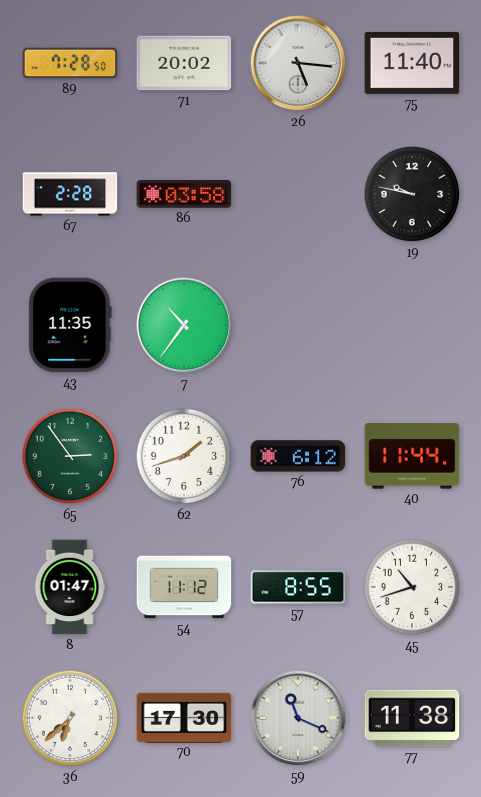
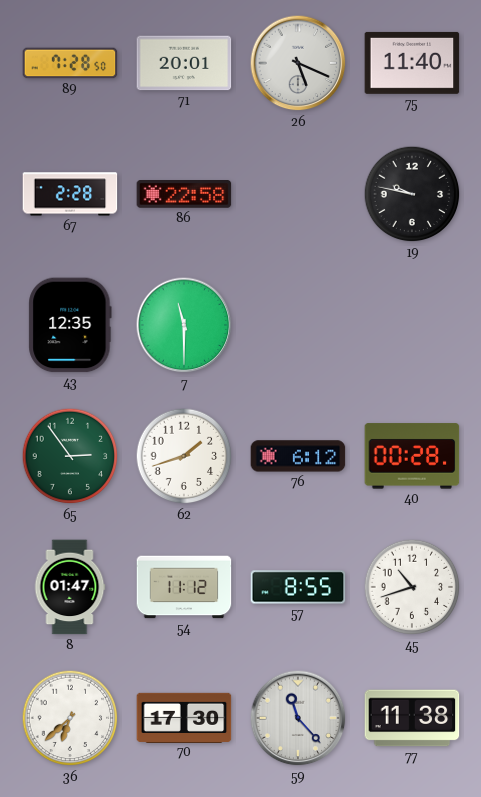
71: 20:02 -> 20:01 (184, 63)
26: 5:16 -> 5:19 (298, 63)
86: 03:58 -> 22:58 (184, 194)
43: 11:35 -> 12:35 (70, 325)
7: 10:36 -> 11:30 (184, 325)
40: 11:44 -> 00:28 (412, 456)
59: 11:19 -> 11:23 (298, 718)
